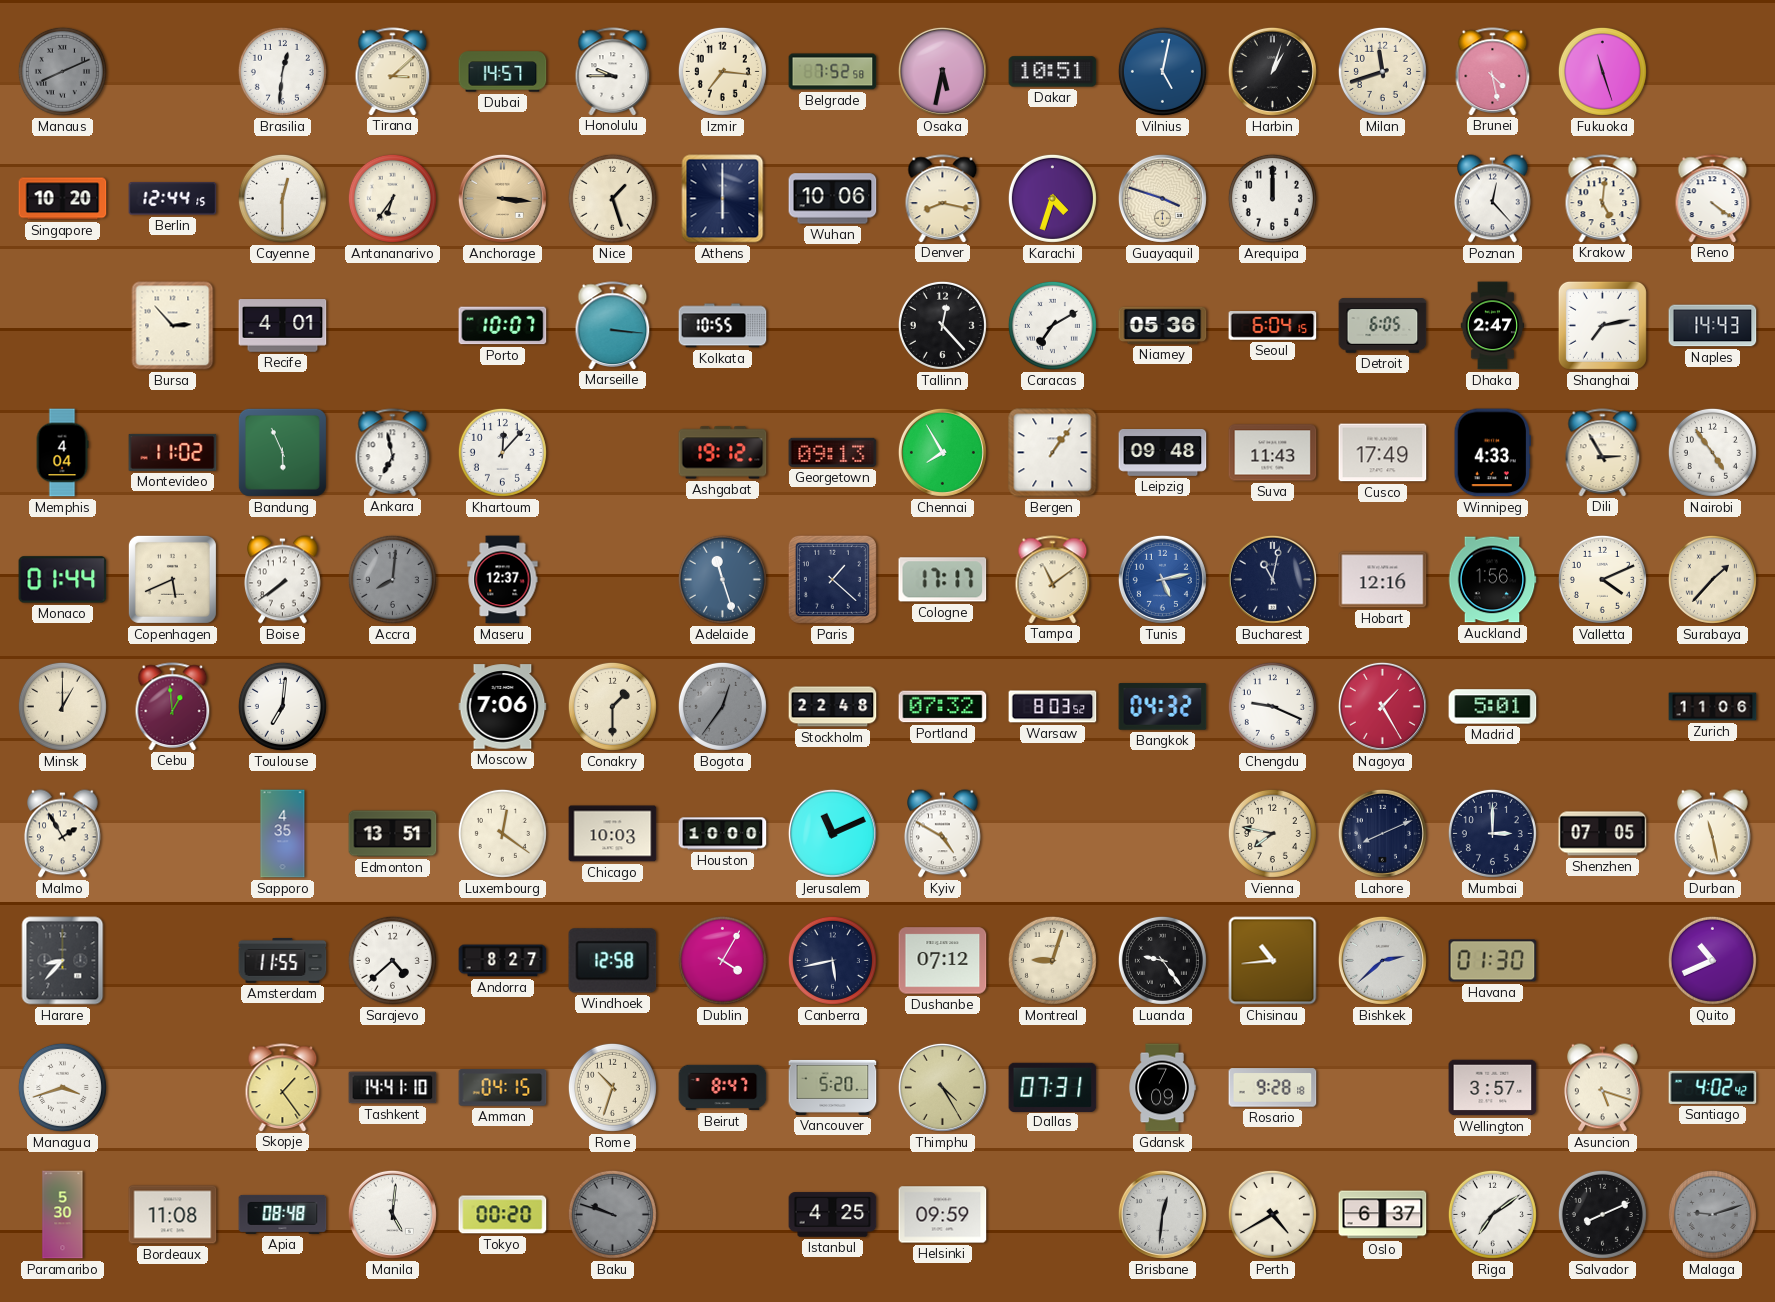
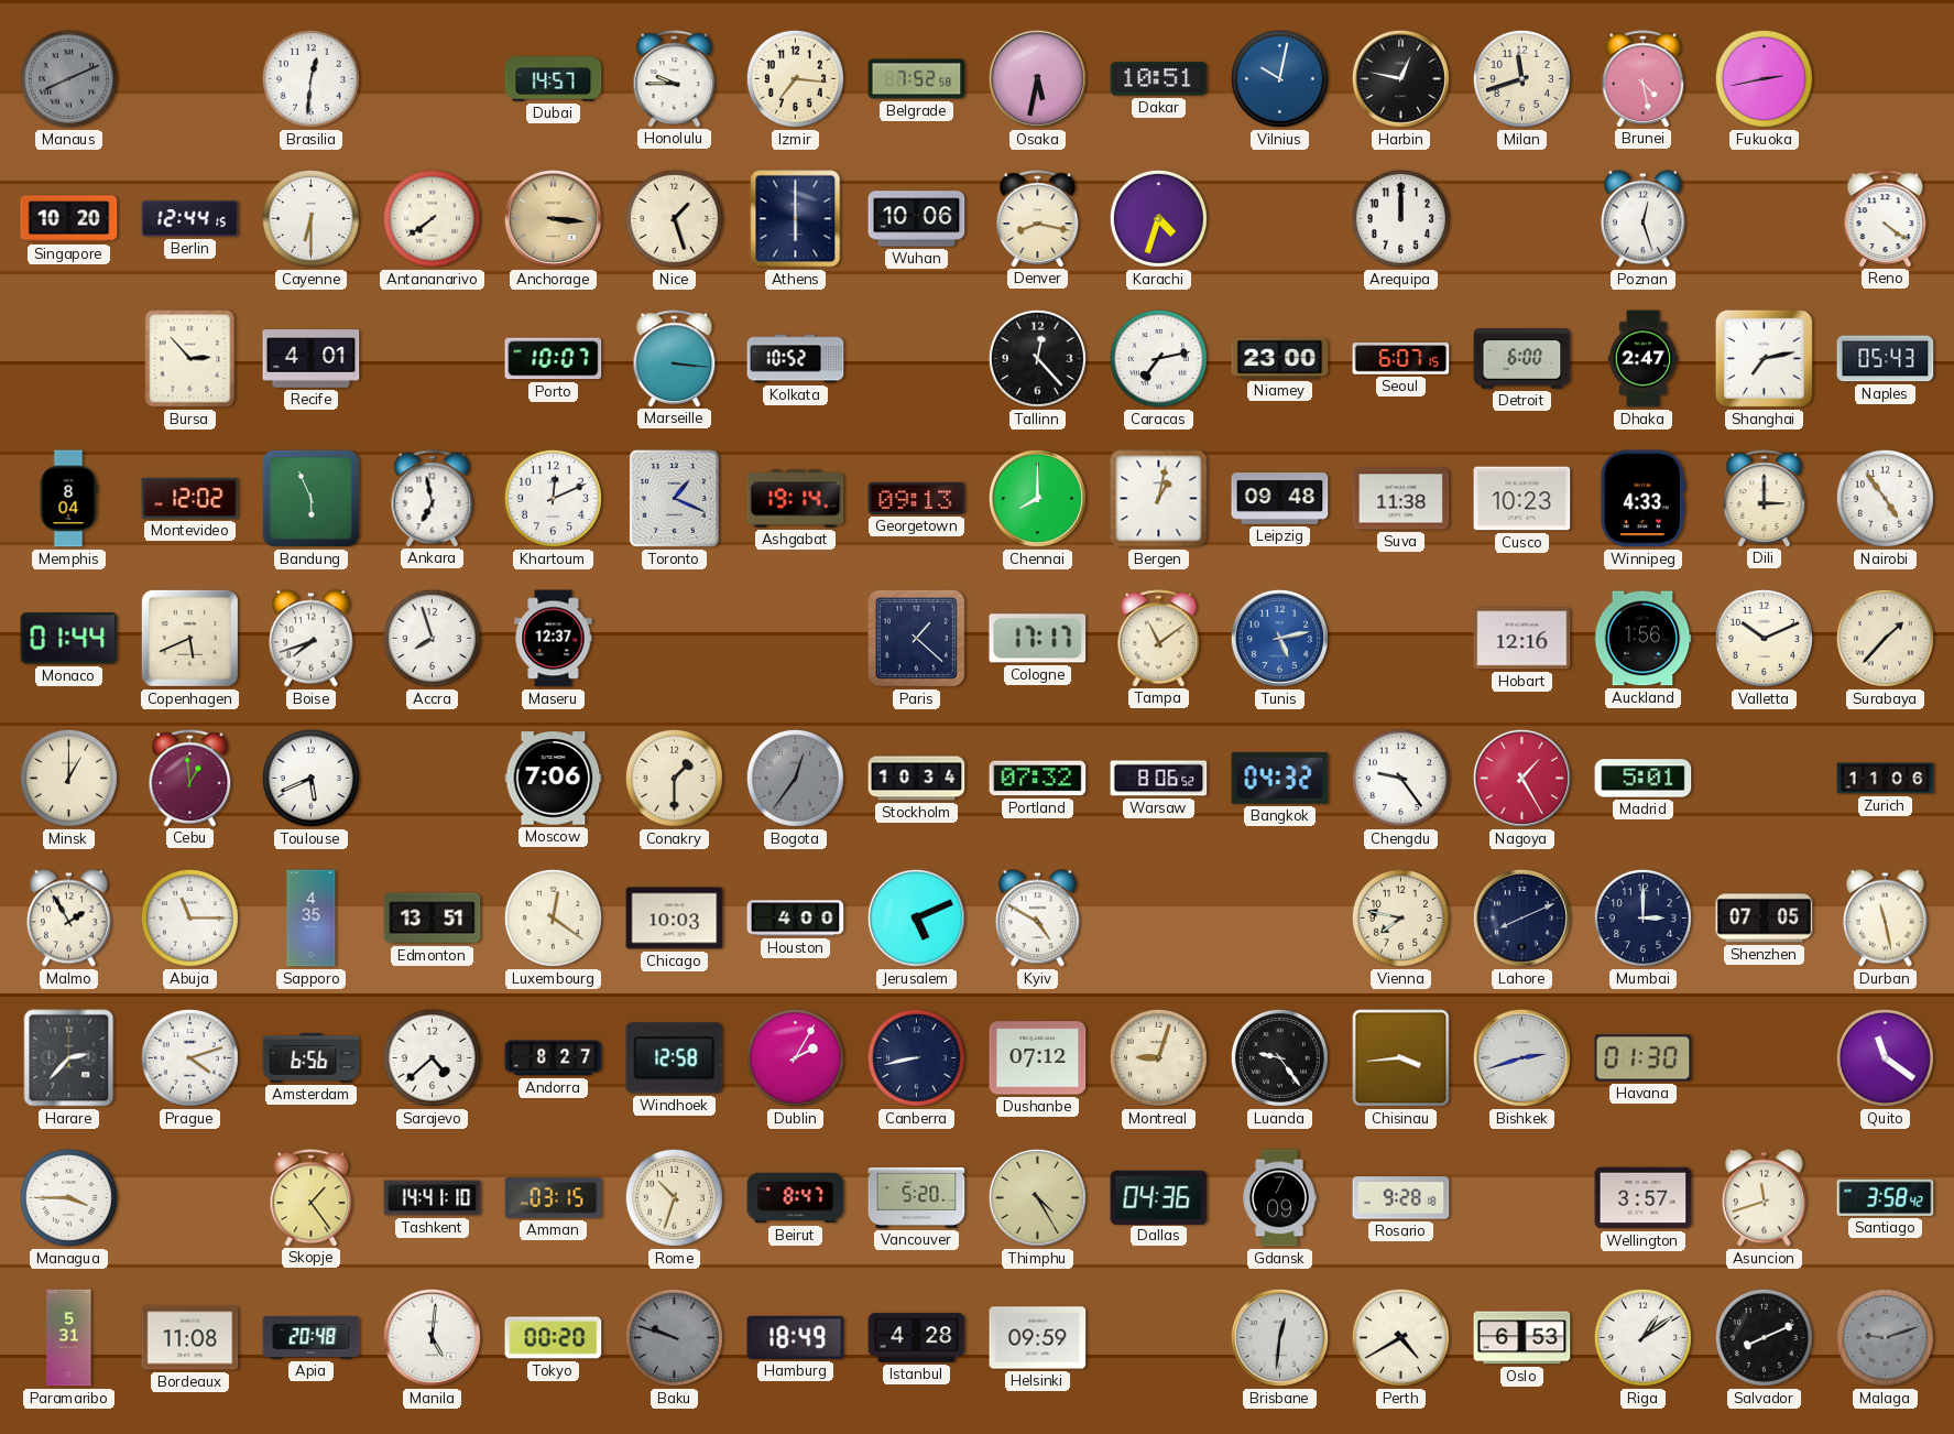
Tirana: 3:08 -> none (393, 71)
Vilnius: 5:02 -> 10:02 (1279, 78)
Harbin: 1:03 -> 12:47 (1400, 78)
Fukuoka: 11:27 -> 2:43 (1764, 78)
Cayenne: 12:30 -> 6:30 (310, 218)
Antananarivo: 6:36 -> 7:39 (432, 218)
Guayaquil: 3:48 -> none (1162, 198)
Poznan: 12:23 -> 12:27 (1644, 219)
Krakow: 5:01 -> none (1603, 198)
Kolkata: 10:55 -> 10:52 (796, 359)
Caracas: 7:10 -> 7:13 (1158, 358)
Niamey: 05:36 -> 23:00 (1280, 358)
Seoul: 6:04 -> 6:07 (1401, 359)
Detroit: 6:05 -> 6:00 (1522, 359)
Naples: 14:43 -> 05:43 (1886, 359)
Memphis: 4:04 -> 8:04 (68, 499)
Montevideo: 11:02 -> 12:02 (190, 498)
Khartoum: 12:07 -> 12:11 (553, 498)
Toronto: none -> 1:19 (674, 498)
Ashgabat: 19:12 -> 19:14 (796, 499)
Chennai: 7:55 -> 8:00 (1037, 498)
Bergen: 1:06 -> 1:02 (1159, 499)
Suva: 11:43 -> 11:38 (1401, 499)
Cusco: 17:49 -> 10:23 (1522, 499)
Dili: 2:55 -> 3:00 (1765, 498)
Boise: 7:39 -> 7:42 (312, 639)
Accra: 8:01 -> 7:57 (432, 638)
Accra dial: grey -> white (432, 638)
Adelaide: 11:27 -> none (722, 579)
Bucharest: 11:02 -> none (1272, 579)
Valletta: 4:11 -> 10:11 (1764, 638)
Toulouse: 7:01 -> 5:41 (310, 778)
Stockholm: 22:48 -> 10:34 (917, 779)
Warsaw: 8:03 -> 8:06 (1159, 779)
Chengdu: 9:19 -> 9:24 (1400, 778)
Abuja: none -> 11:15 (189, 917)
Houston: 10:00 -> 4:00 (796, 919)
Jerusalem: 11:11 -> 5:11 (916, 917)
Harare: 8:37 -> 2:37 (69, 1058)
Prague: none -> 4:12 (189, 1057)
Amsterdam: 11:55 -> 6:56 (312, 1058)
Dublin: 4:05 -> 2:05 (795, 1057)
Canberra: 5:43 -> 8:43 (916, 1057)
Chisinau: 10:44 -> 3:44 (1401, 1058)
Bishkek: 2:38 -> 2:42 (1521, 1057)
Quito: 10:41 -> 11:21 (1885, 1057)
Managua: 3:42 -> 3:45 (68, 1197)
Amman: 04:15 -> 03:15 (554, 1198)
Dallas: 07:31 -> 04:36 (1159, 1197)
Asuncion: 5:18 -> 11:42 (1765, 1198)
Santiago: 4:02 -> 3:58 (1886, 1197)
Paramaribo: 5:30 -> 5:31 (69, 1338)
Apia: 08:48 -> 20:48 (312, 1337)
Hamburg: none -> 18:49 (796, 1337)
Istanbul: 4:25 -> 4:28 (917, 1338)
Oslo: 6:37 -> 6:53 (1522, 1338)
Riga: 7:09 -> 1:09 (1642, 1337)
